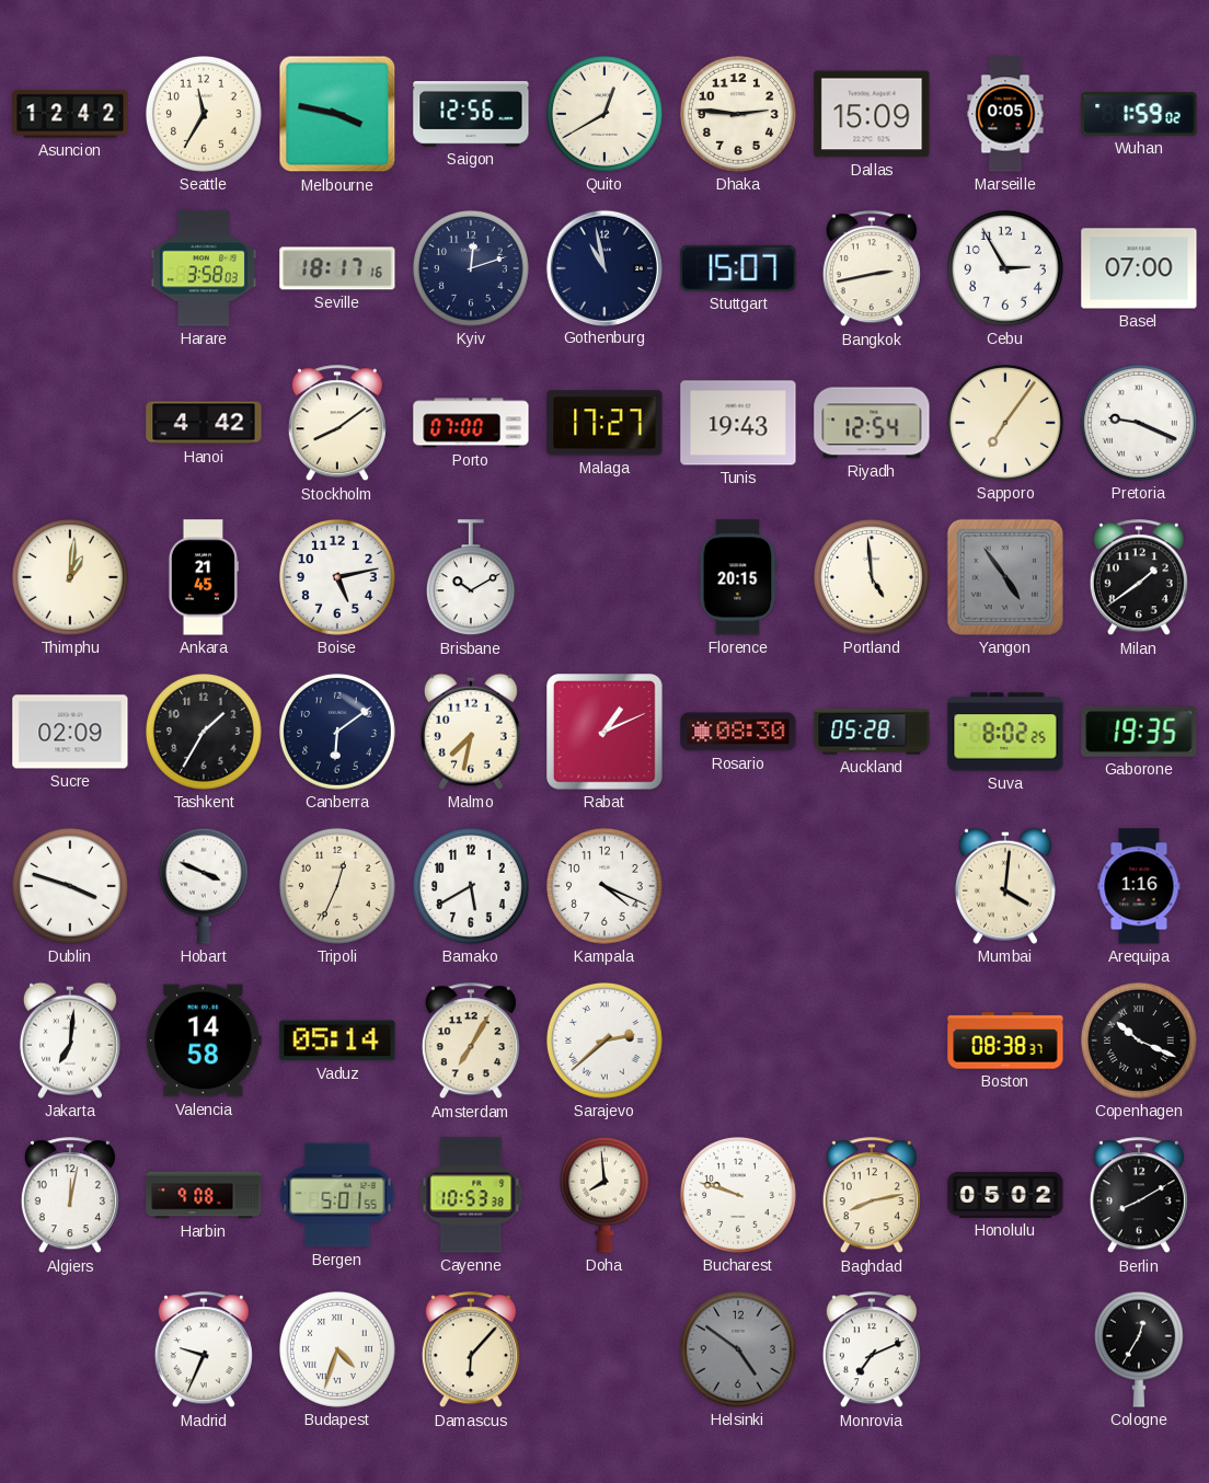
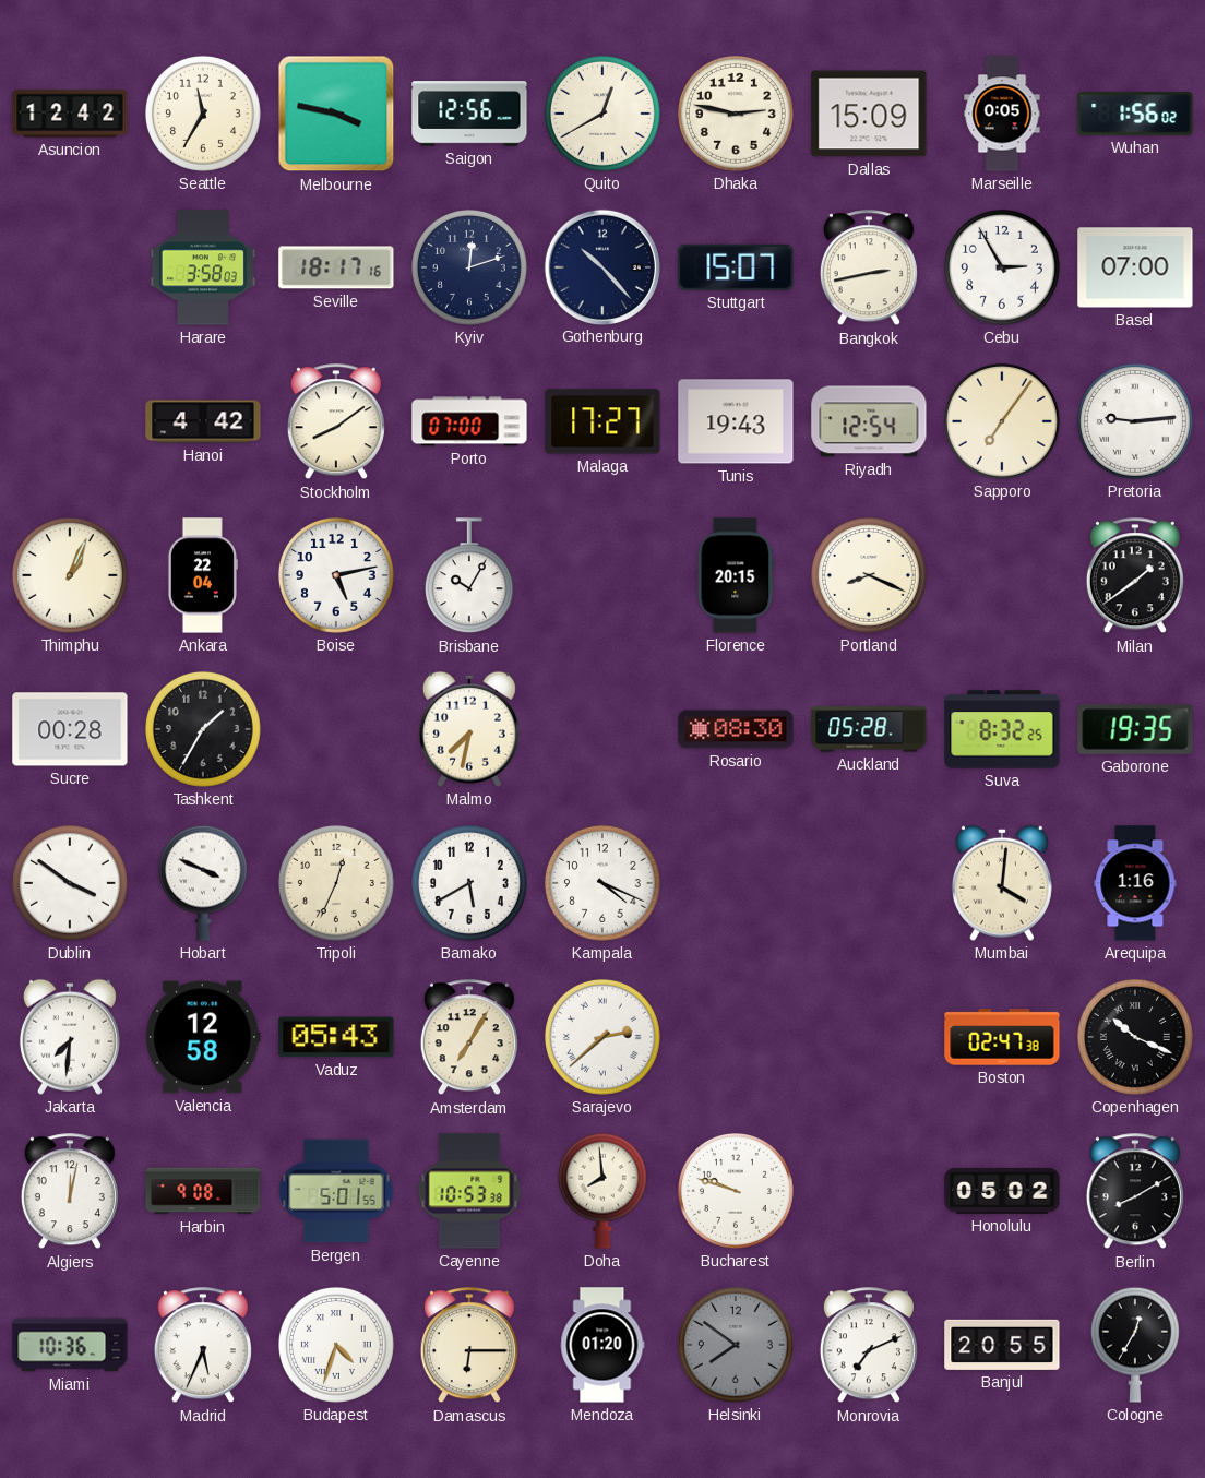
Dhaka: 2:46 -> 2:47 (736, 114)
Wuhan: 1:59 -> 1:56 (1135, 114)
Gothenburg: 10:58 -> 10:23 (601, 266)
Pretoria: 9:19 -> 9:14 (1135, 421)
Thimphu: 1:01 -> 1:04 (70, 575)
Ankara: 21:45 -> 22:04 (202, 575)
Brisbane: 10:10 -> 10:05 (469, 576)
Portland: 4:59 -> 8:19 (869, 575)
Yangon: 4:54 -> none (1005, 577)
Sucre: 02:09 -> 00:28 (70, 729)
Canberra: 6:09 -> none (337, 732)
Rabat: 1:11 -> none (606, 733)
Suva: 8:02 -> 8:32 (1002, 729)
Dublin: 3:48 -> 3:51 (70, 883)
Jakarta: 7:01 -> 7:31 (70, 1037)
Valencia: 14:58 -> 12:58 (204, 1037)
Vaduz: 05:14 -> 05:43 (336, 1037)
Boston: 08:38 -> 02:47 (1002, 1037)
Baghdad: 8:13 -> none (872, 1196)
Miami: none -> 10:36 (70, 1345)
Madrid: 9:34 -> 5:34 (203, 1346)
Damascus: 6:07 -> 6:15 (469, 1346)
Mendoza: none -> 01:20 (602, 1345)
Helsinki: 4:51 -> 7:51 (736, 1345)
Banjul: none -> 20:55 (1002, 1345)
